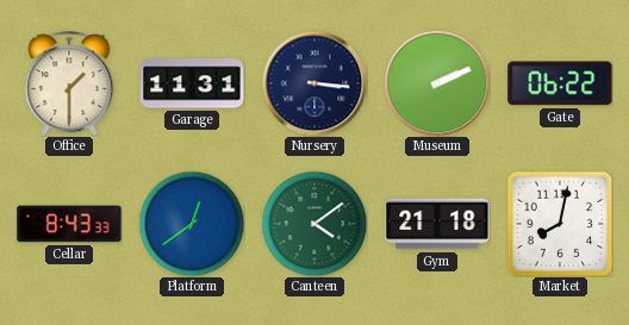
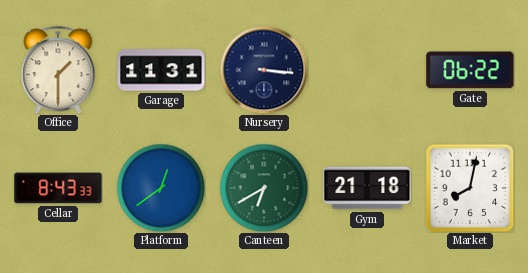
Museum: 2:11 -> none (437, 83)
Canteen: 4:09 -> 6:40 (264, 188)
